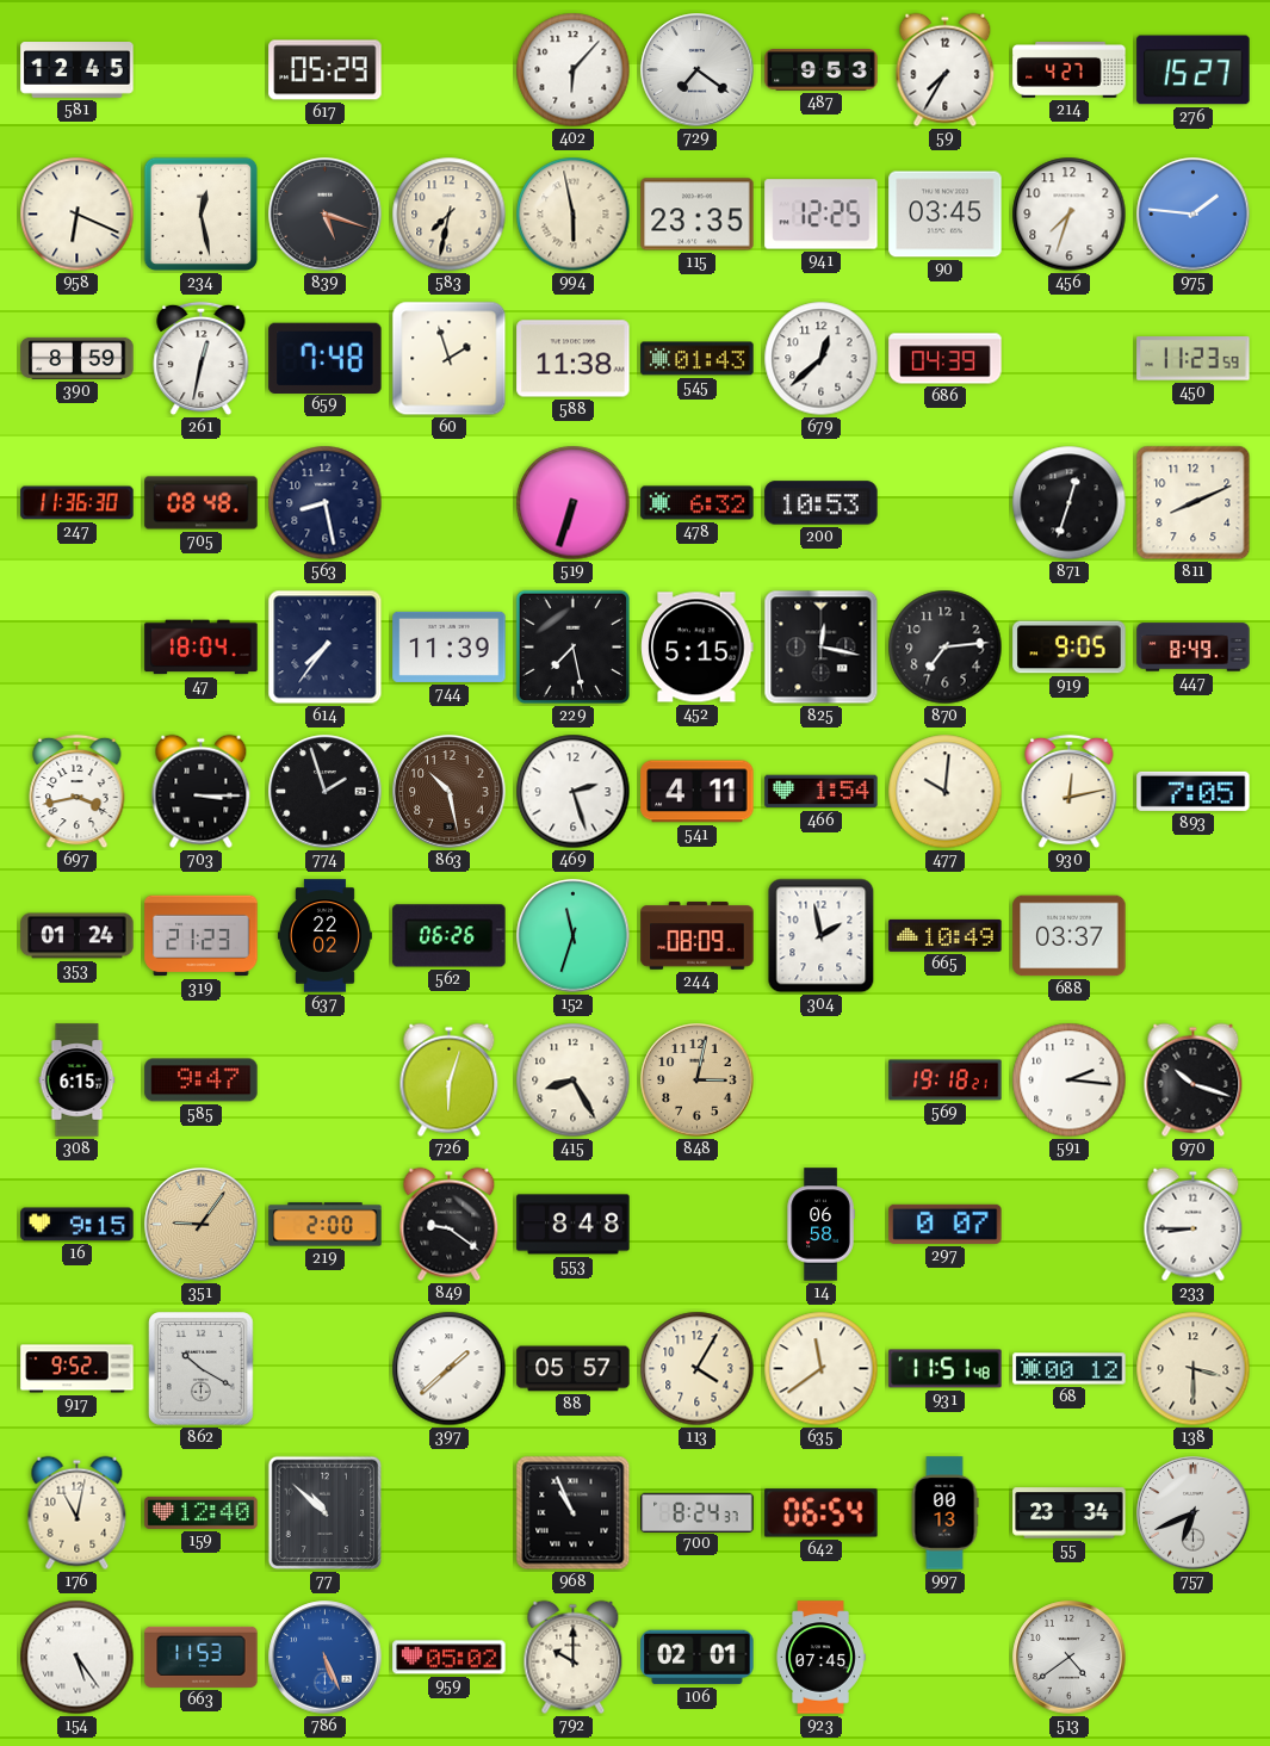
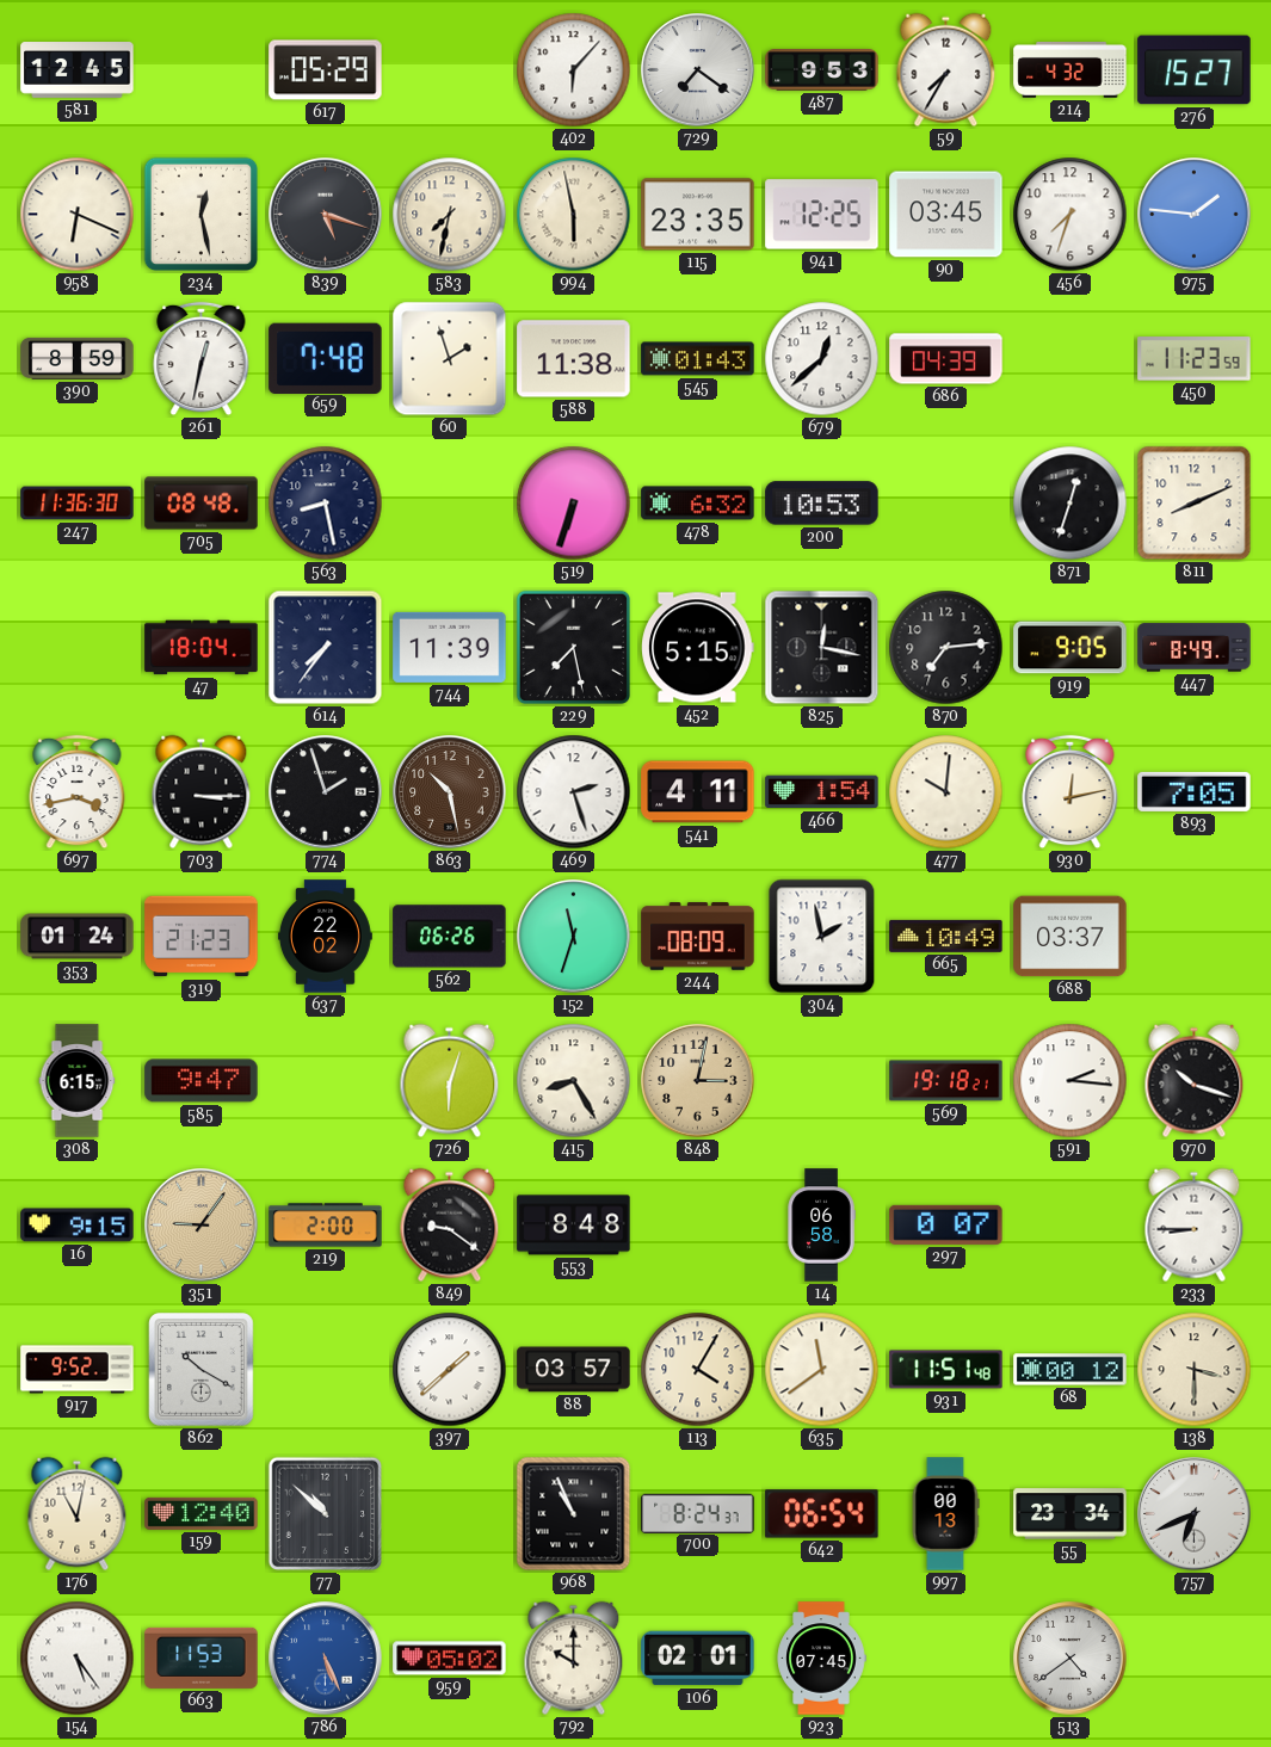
214: 4:27 -> 4:32 (1071, 70)
88: 05:57 -> 03:57 (574, 1370)
